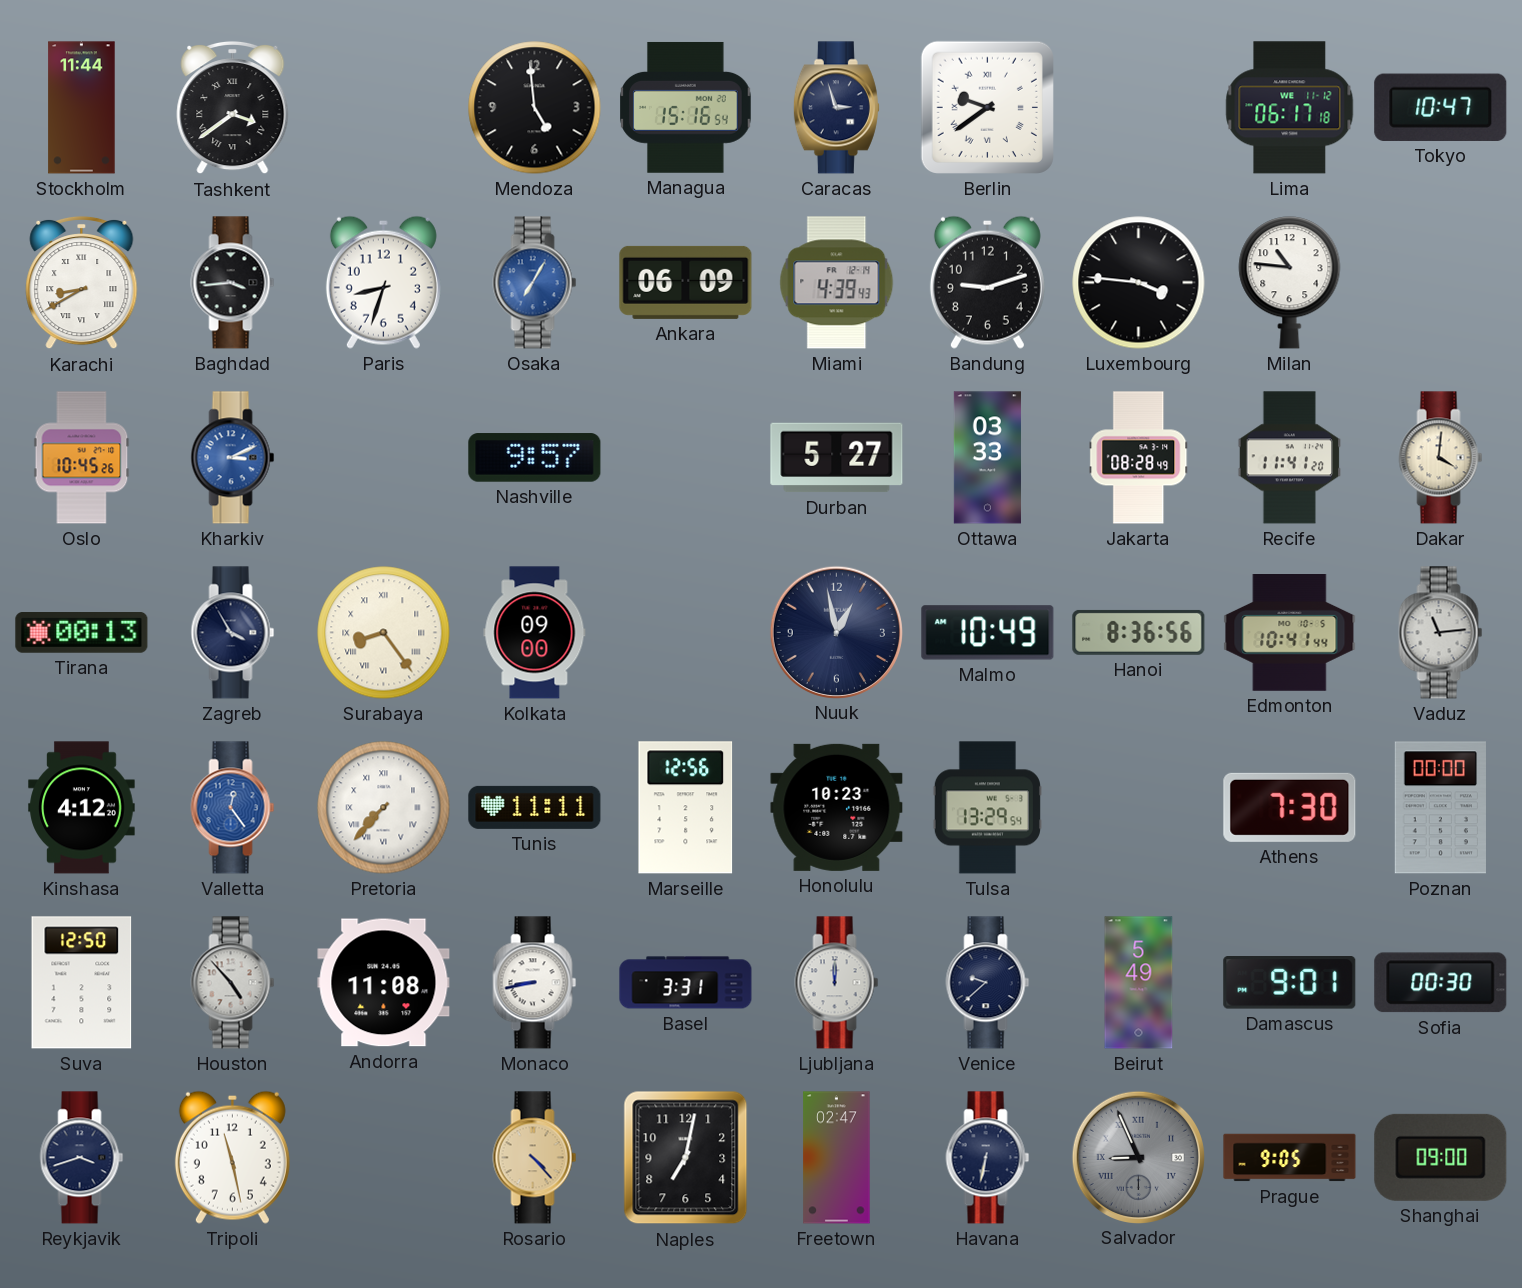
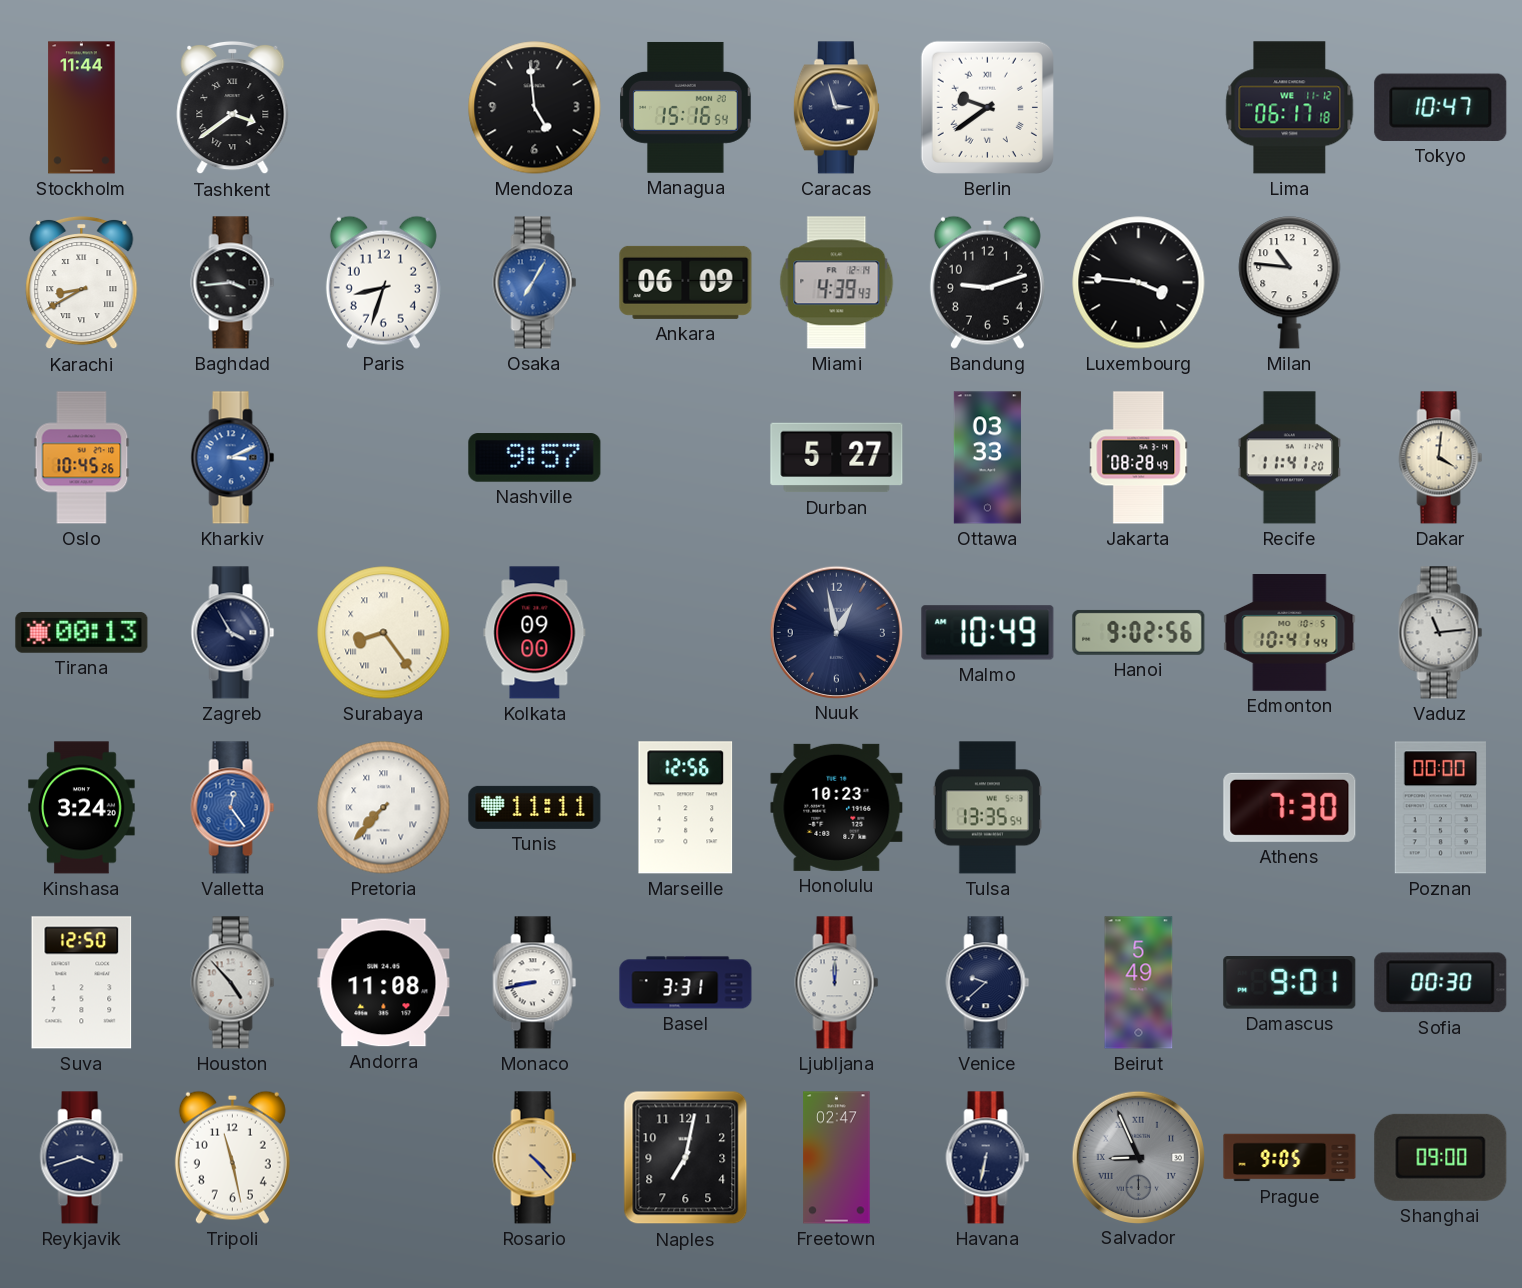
Hanoi: 8:36 -> 9:02 (1139, 632)
Kinshasa: 4:12 -> 3:24 (82, 808)
Tulsa: 13:29 -> 13:35 (987, 808)
